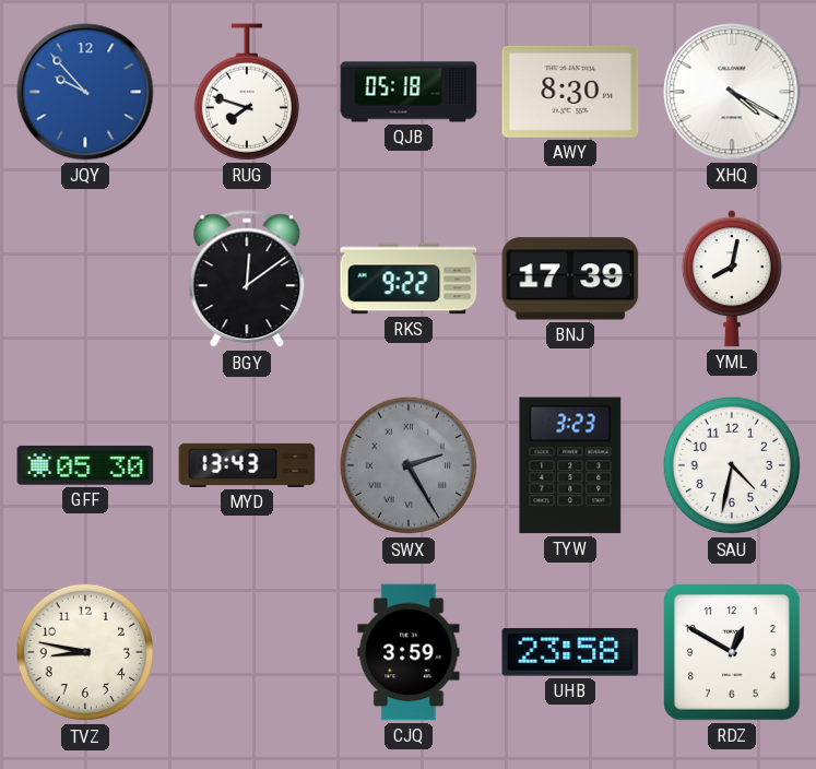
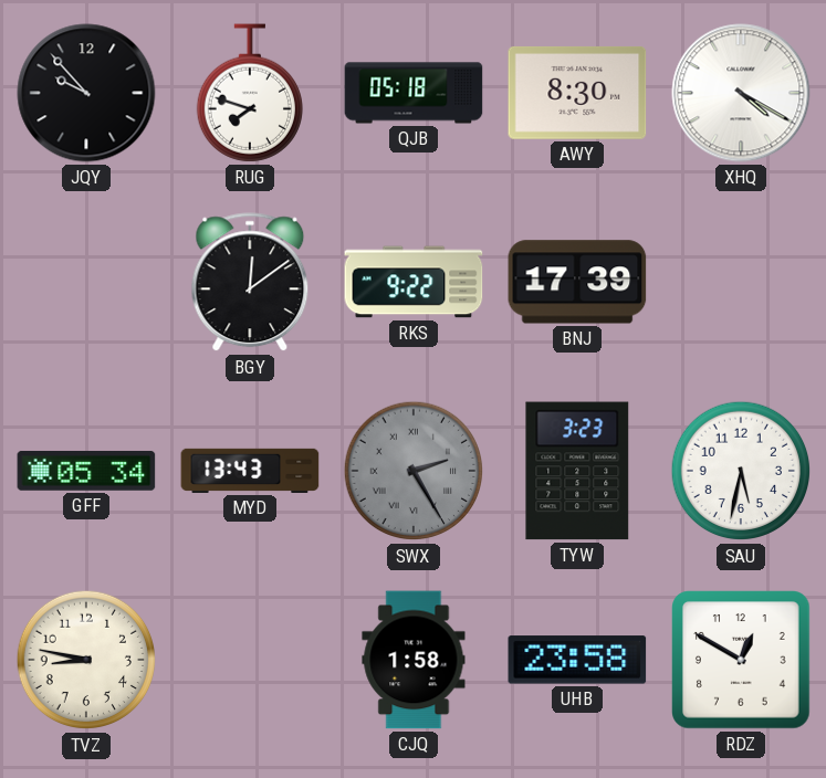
JQY dial: blue -> black (86, 93)
YML: 8:02 -> none (732, 279)
GFF: 05:30 -> 05:34 (86, 471)
SAU: 4:32 -> 5:32 (741, 471)
CJQ: 3:59 -> 1:58 (414, 660)
